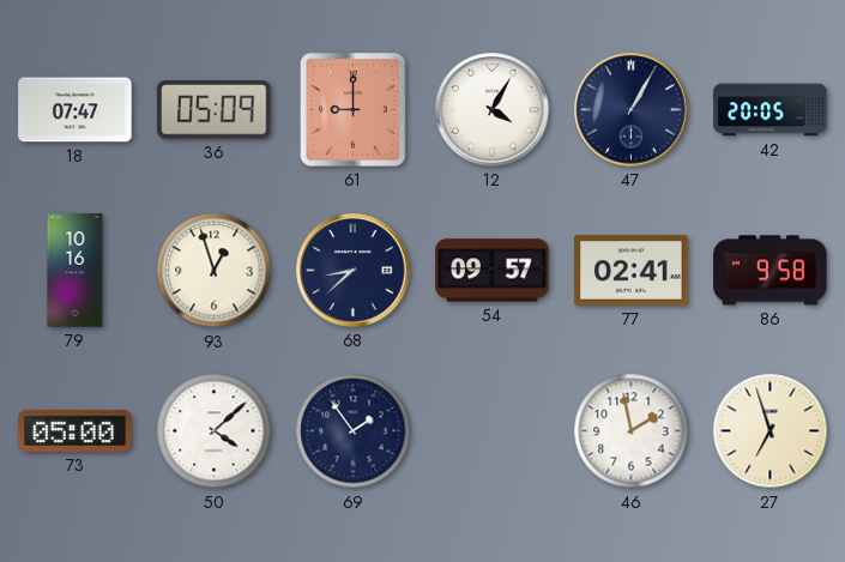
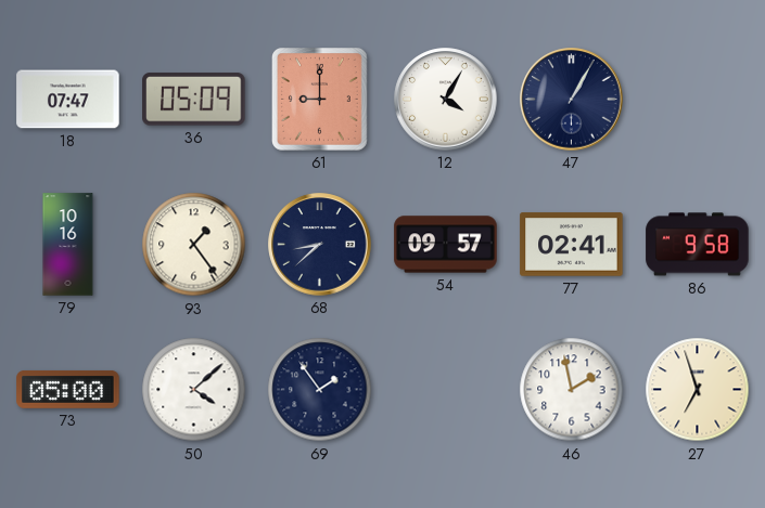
42: 20:05 -> none (771, 110)
93: 12:57 -> 1:24 (194, 245)
